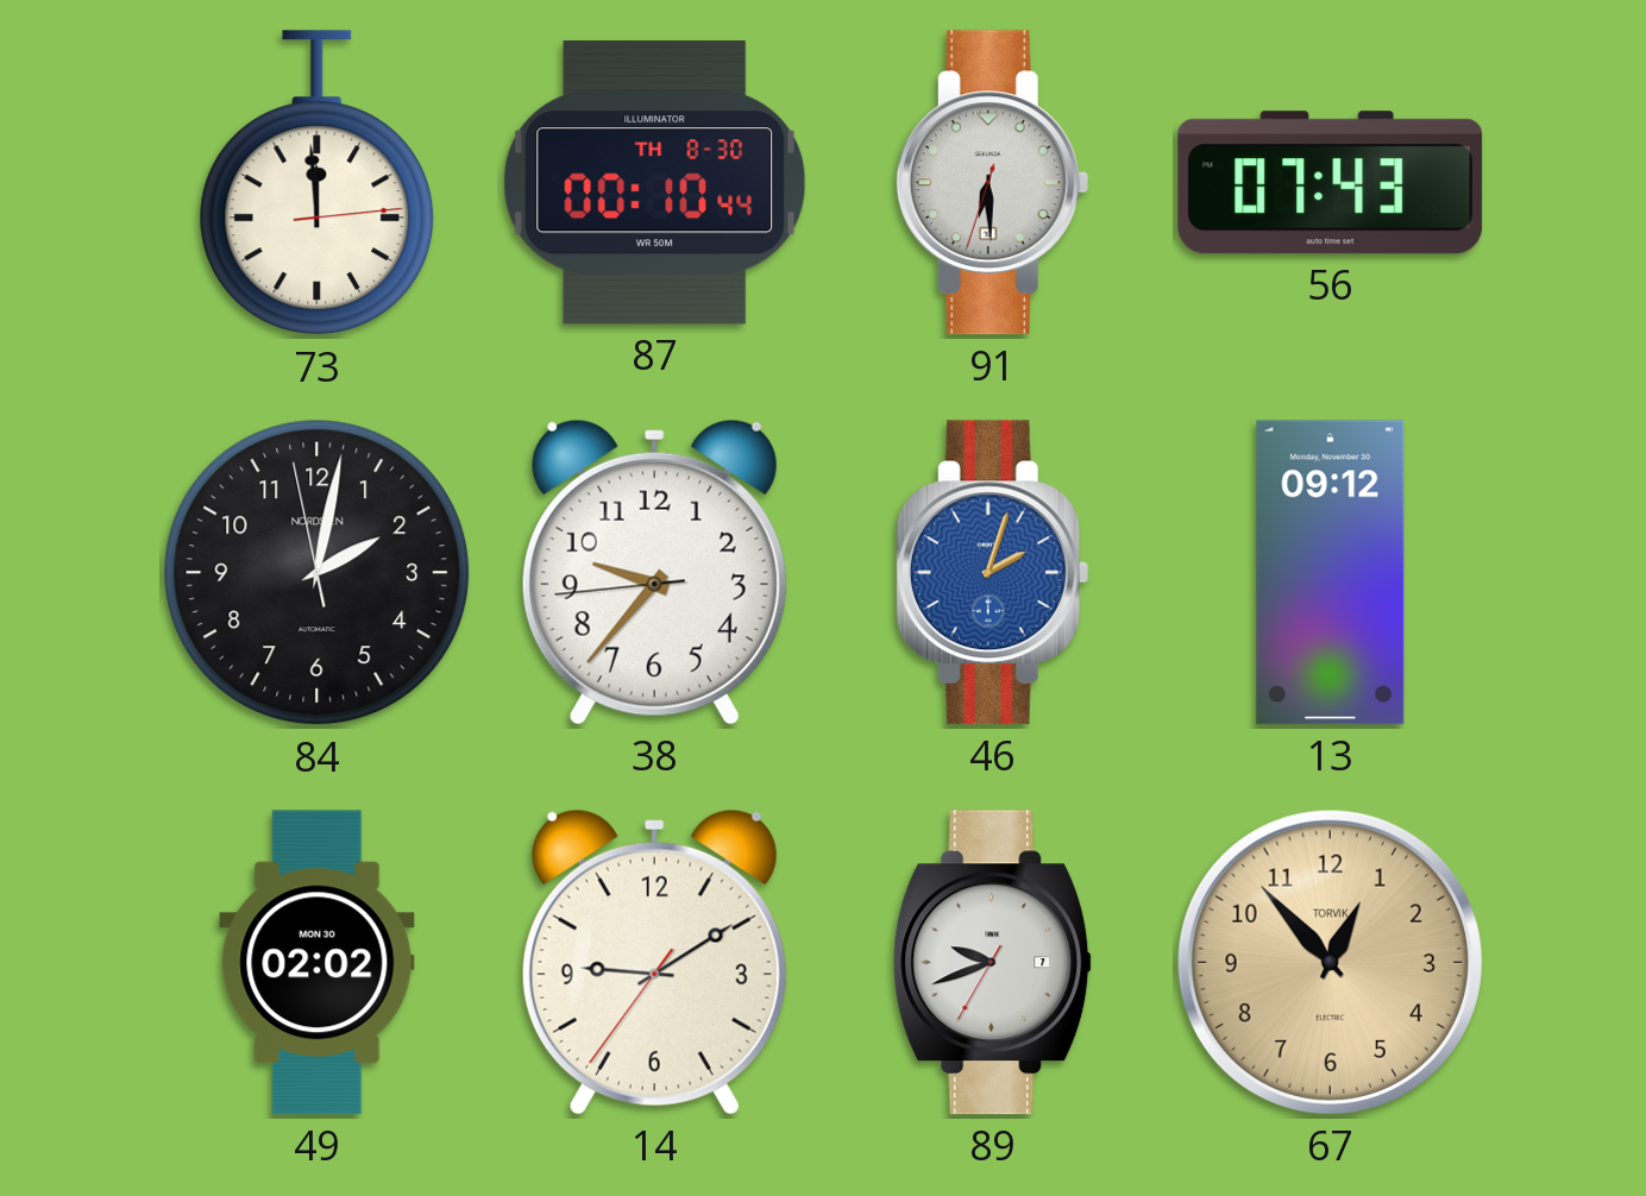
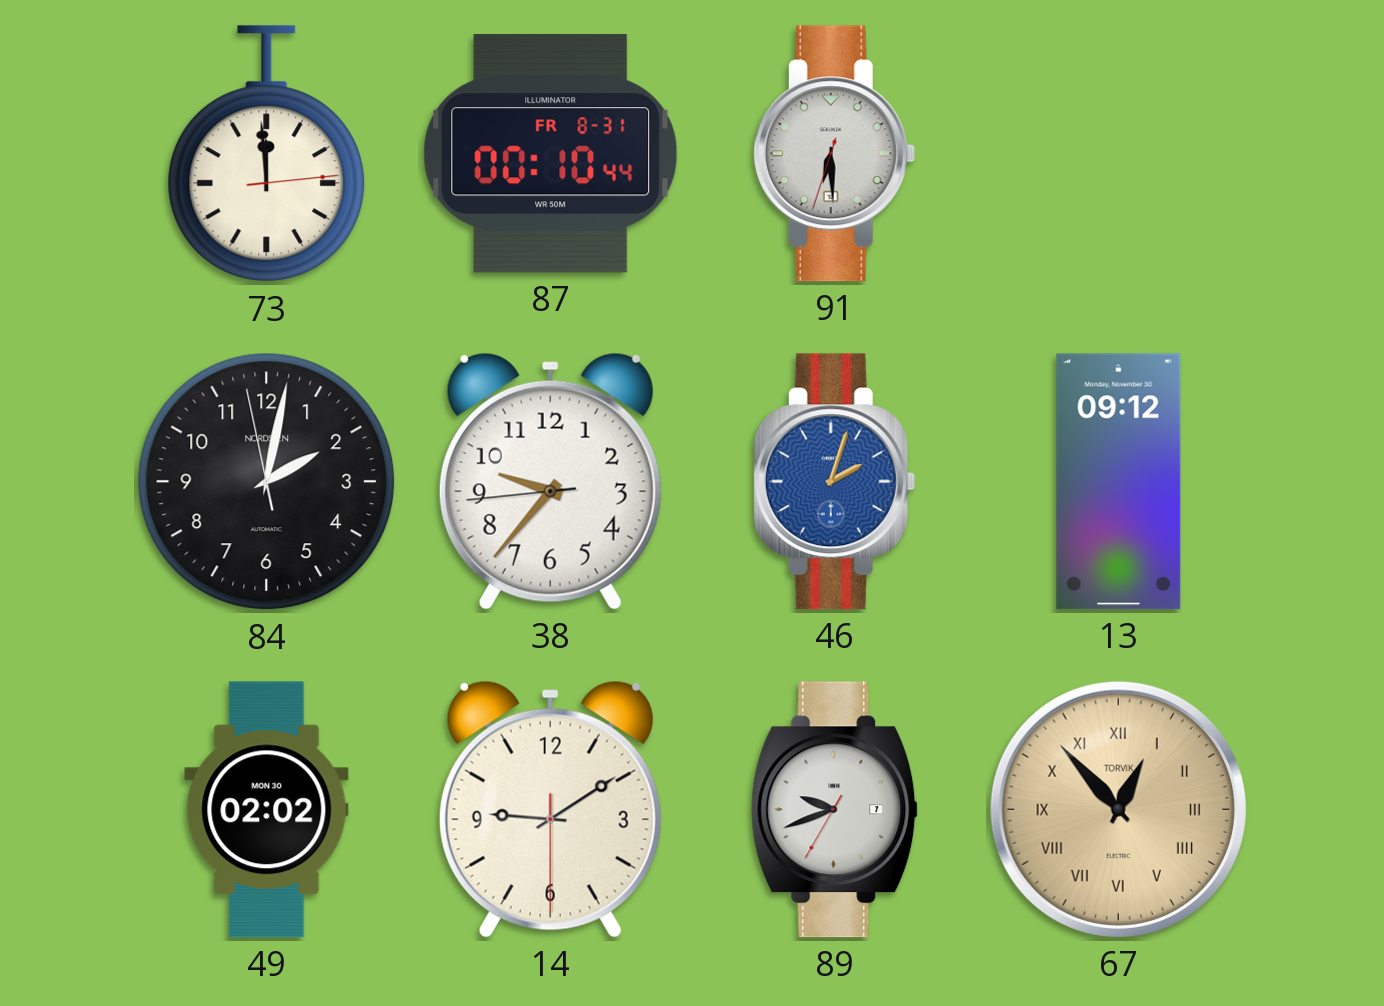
87 date: TH 8-30 -> FR 8-31 (551, 154)
56: 07:43 -> none (1331, 183)
14: 9:09:36 -> 9:09:30 (550, 809)
67 numerals: Arabic -> Roman (1118, 809)
